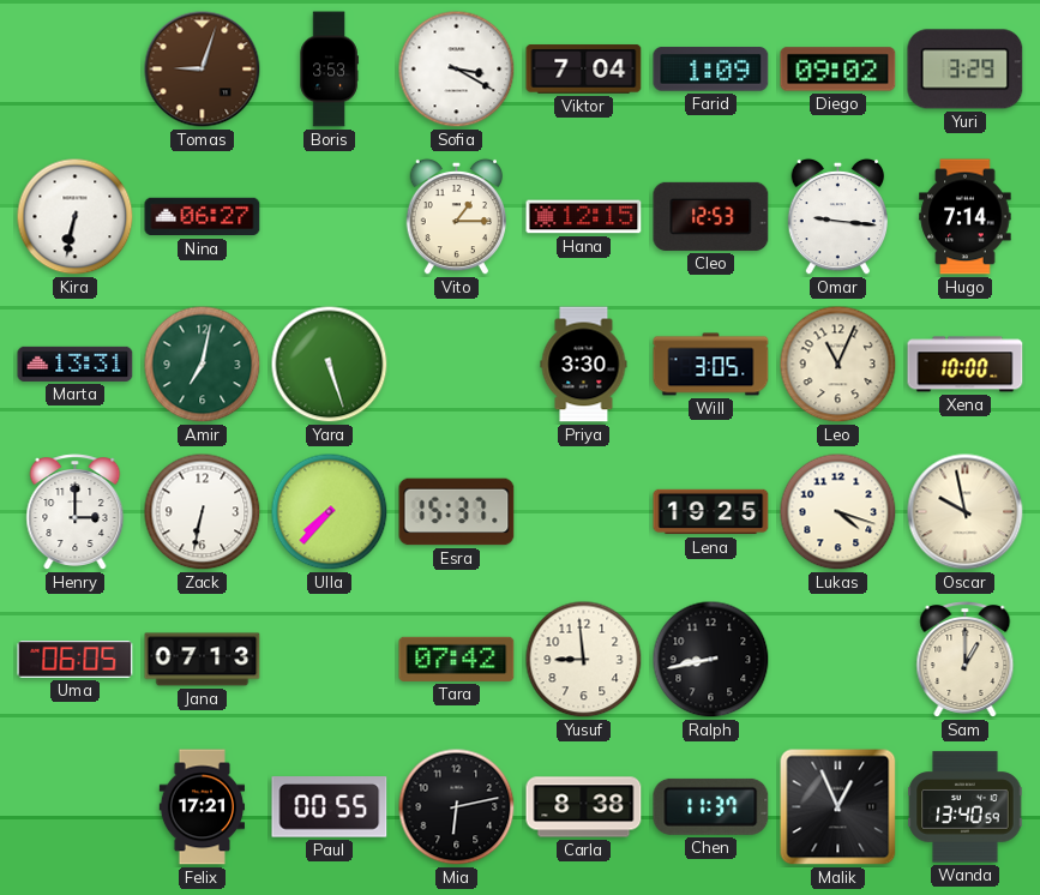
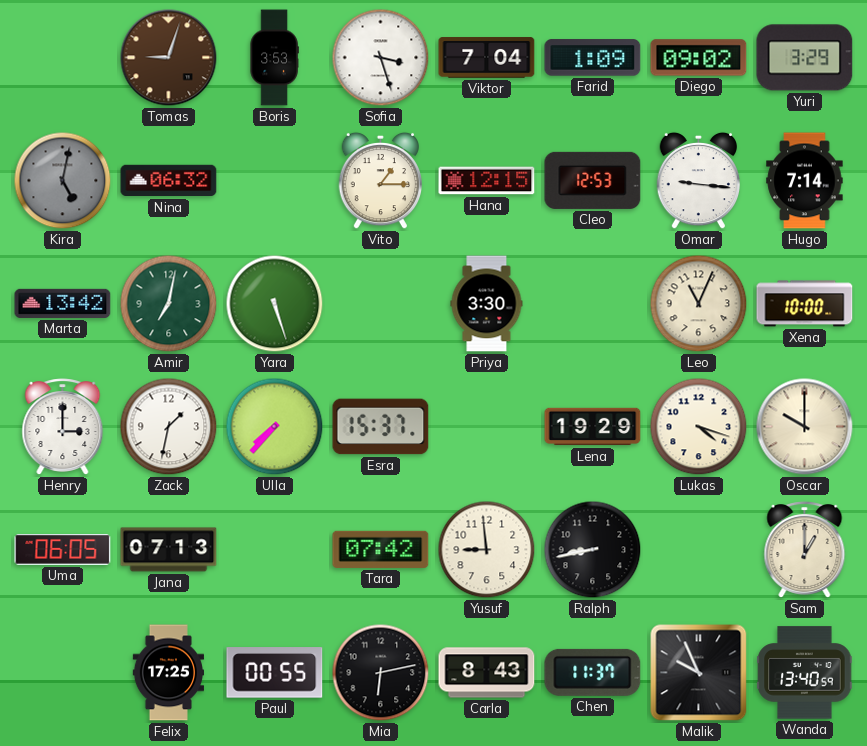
Sofia: 3:20 -> 3:27 (381, 58)
Kira: 6:32 -> 5:02 (63, 181)
Kira dial: white -> grey (63, 181)
Nina: 06:27 -> 06:32 (169, 181)
Marta: 13:31 -> 13:42 (63, 303)
Will: 3:05 -> none (711, 365)
Zack: 6:32 -> 1:32 (169, 427)
Lena: 19:25 -> 19:29 (593, 427)
Oscar: 9:58 -> 10:00 (805, 427)
Felix: 17:21 -> 17:25 (169, 673)
Carla: 8:38 -> 8:43 (487, 673)
Malik: 12:56 -> 9:56 (699, 673)
